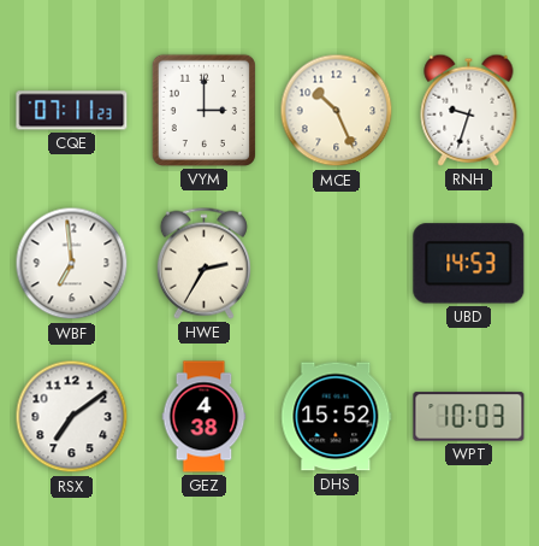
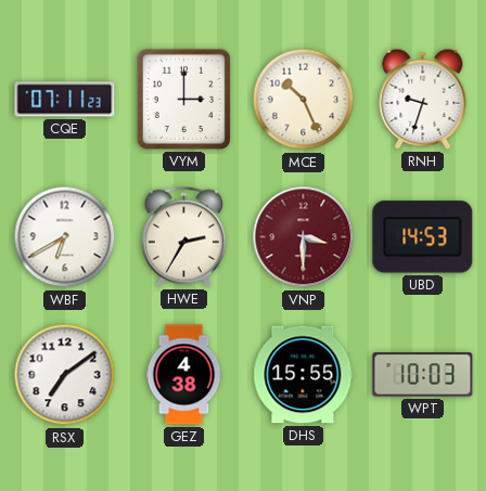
WBF: 6:59 -> 6:40 (65, 237)
VNP: none -> 3:30 (304, 237)
DHS: 15:52 -> 15:55 (304, 375)
